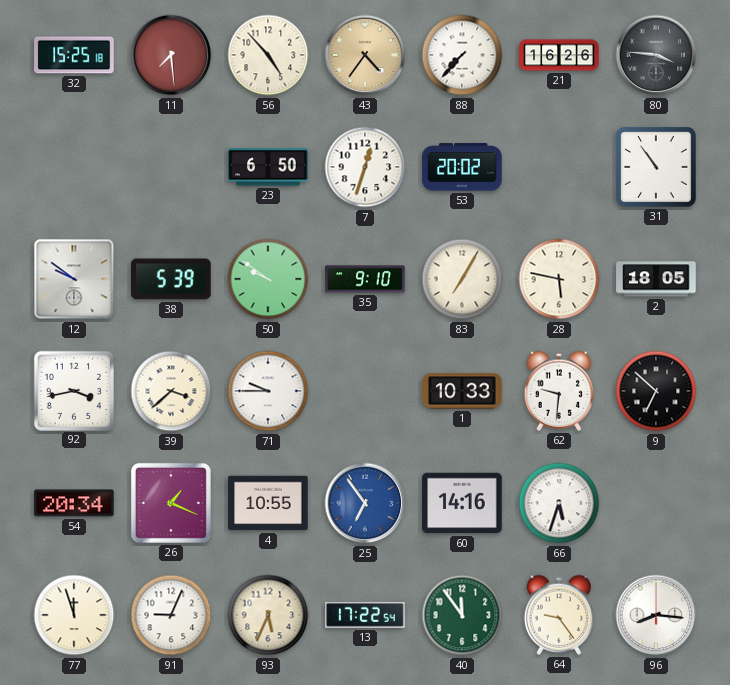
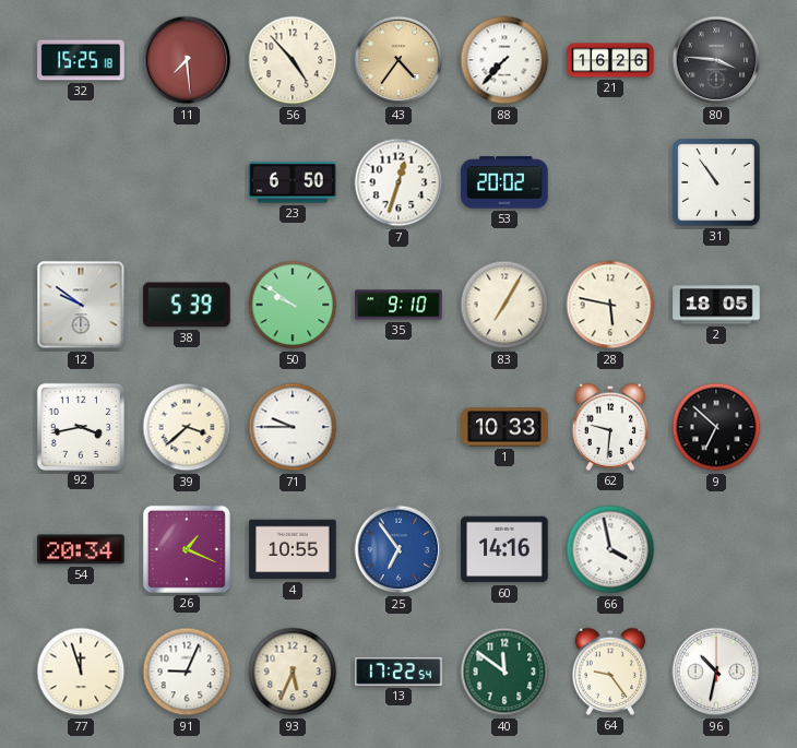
66: 5:33 -> 3:58 (610, 549)
40: 11:54 -> 11:51 (504, 672)
96: 8:16 -> 10:32 (716, 672)
